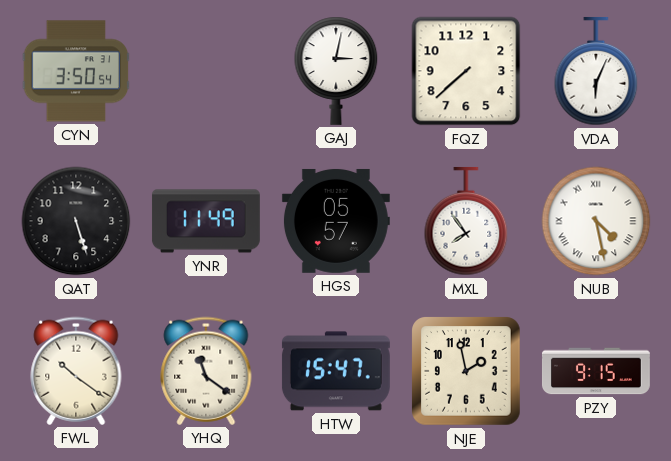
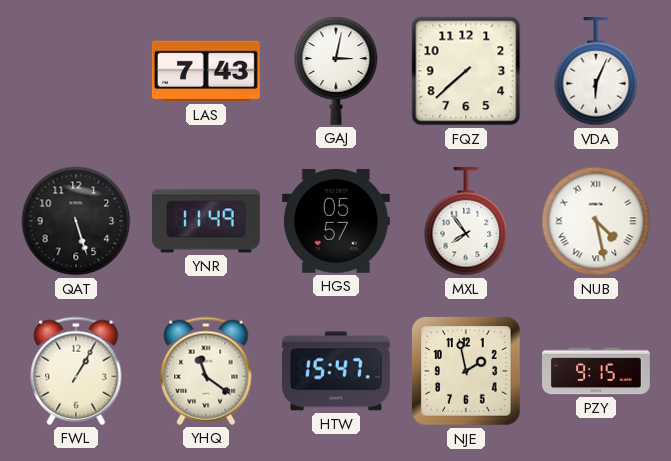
CYN: 3:50 -> none (76, 71)
LAS: none -> 7:43 (206, 71)
FWL: 10:21 -> 1:05 (76, 371)
